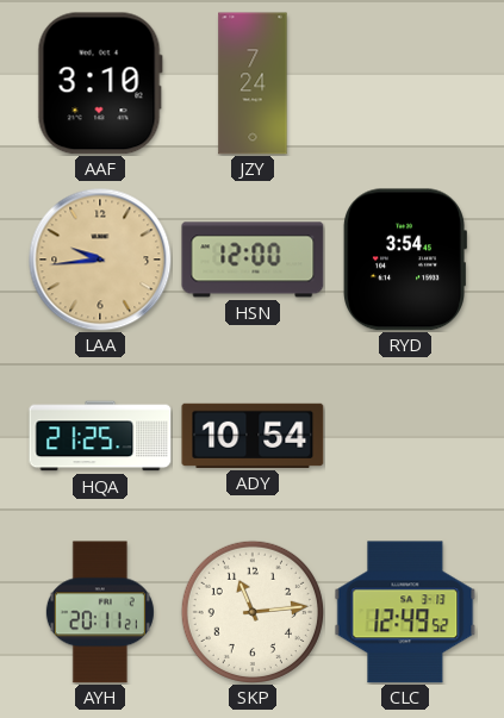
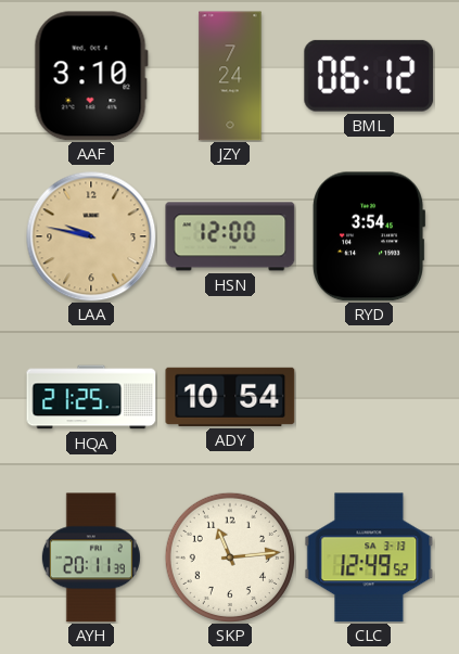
BML: none -> 06:12 (369, 76)
LAA: 9:44 -> 9:47 (91, 236)
AYH: 20:11:21 -> 20:11:39 (91, 557)
